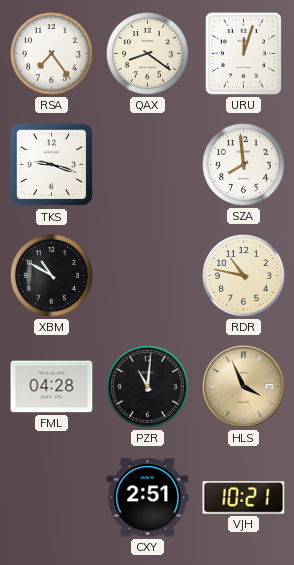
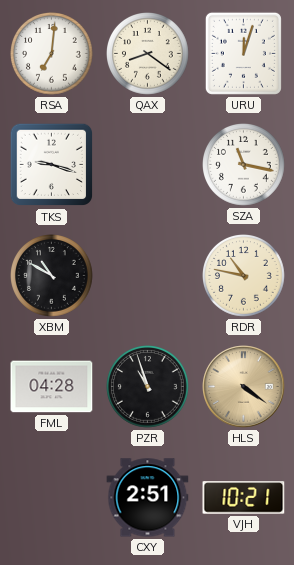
RSA: 7:24 -> 7:01 (52, 54)
SZA: 7:59 -> 11:17 (244, 165)
PZR: 11:01 -> 10:57 (148, 387)
HLS: 3:56 -> 4:21 (244, 387)
